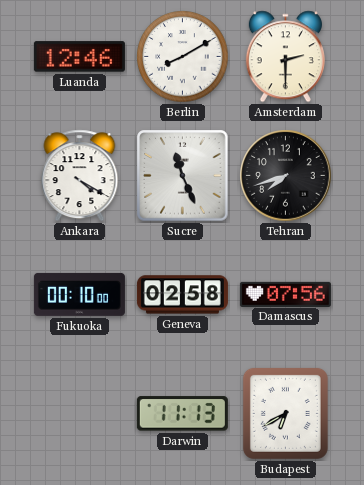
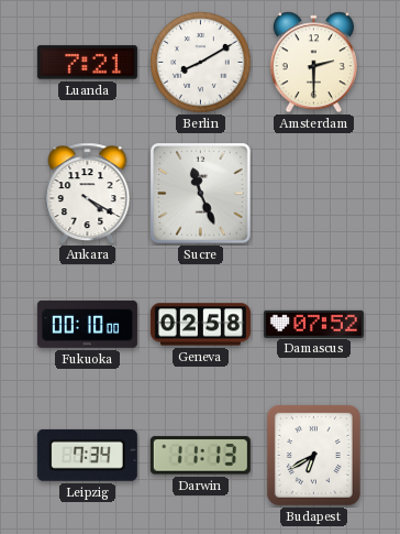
Luanda: 12:46 -> 7:21 (87, 63)
Tehran: 7:42 -> none (286, 176)
Damascus: 07:56 -> 07:52 (313, 324)
Leipzig: none -> 7:34 (87, 455)
